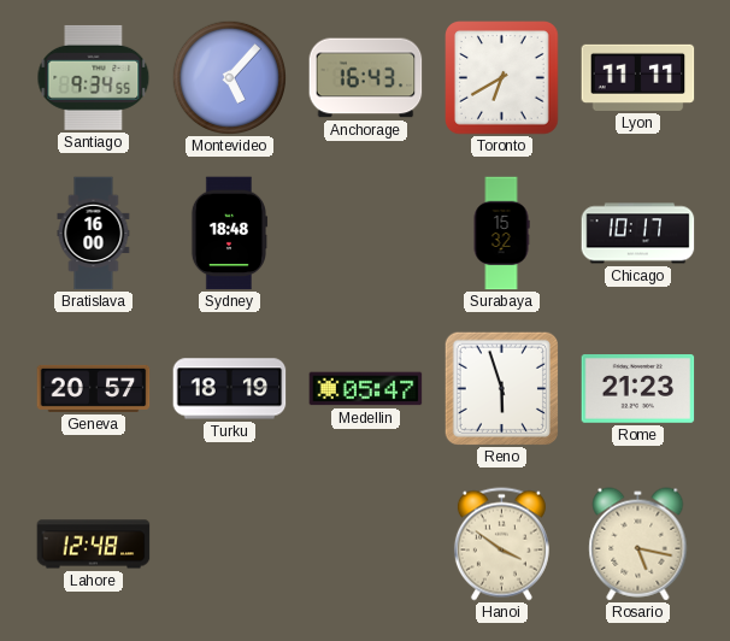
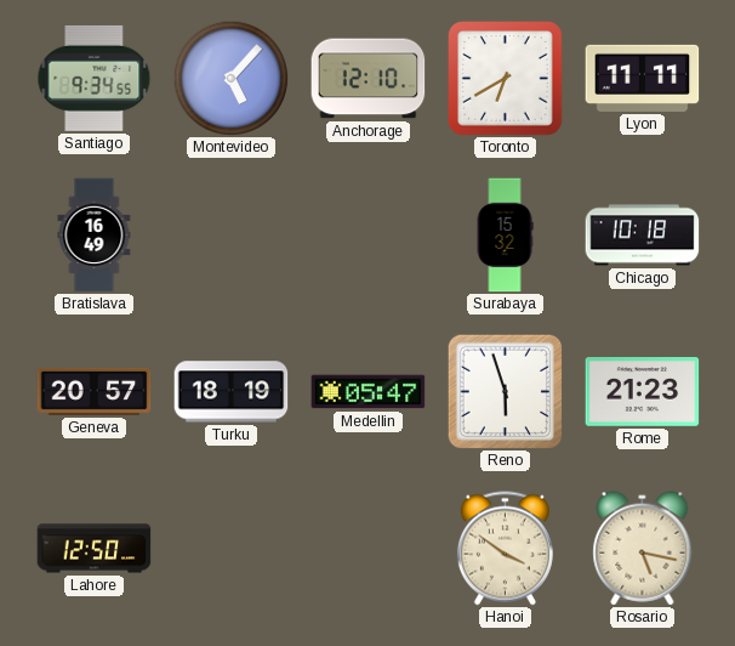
Anchorage: 16:43 -> 12:10 (369, 79)
Bratislava: 16:00 -> 16:49 (95, 236)
Sydney: 18:48 -> none (229, 234)
Chicago: 10:17 -> 10:18 (643, 236)
Lahore: 12:48 -> 12:50 (95, 549)
